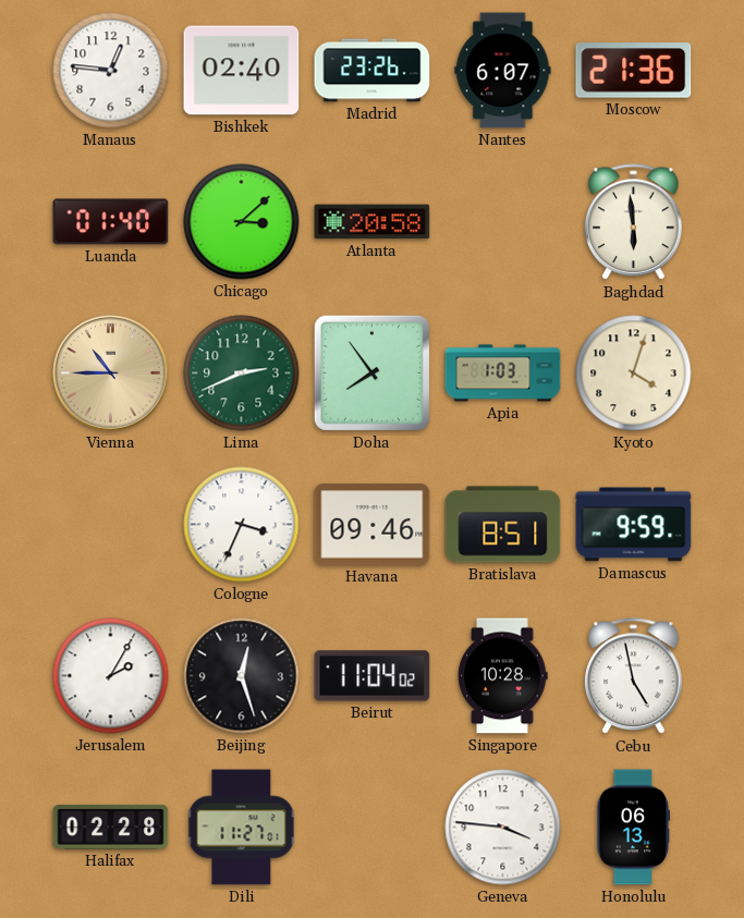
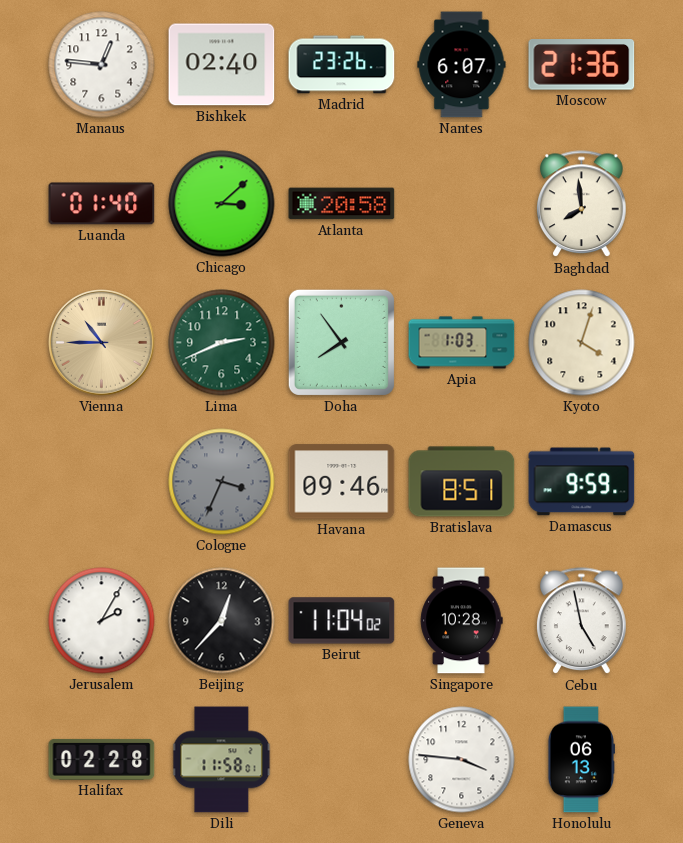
Baghdad: 5:59 -> 7:59 (582, 204)
Cologne dial: white -> grey (222, 482)
Beijing: 12:27 -> 12:37 (222, 621)
Dili: 11:27 -> 11:58 (222, 760)
